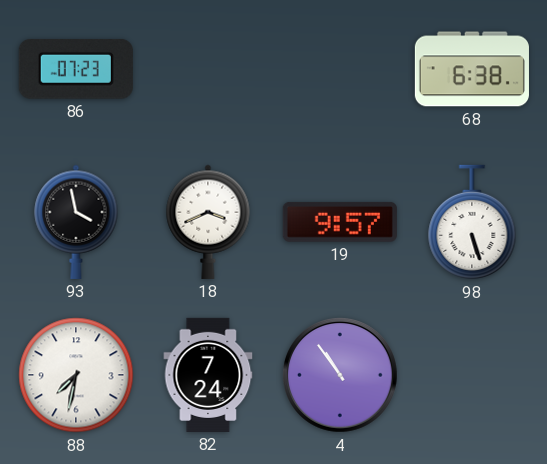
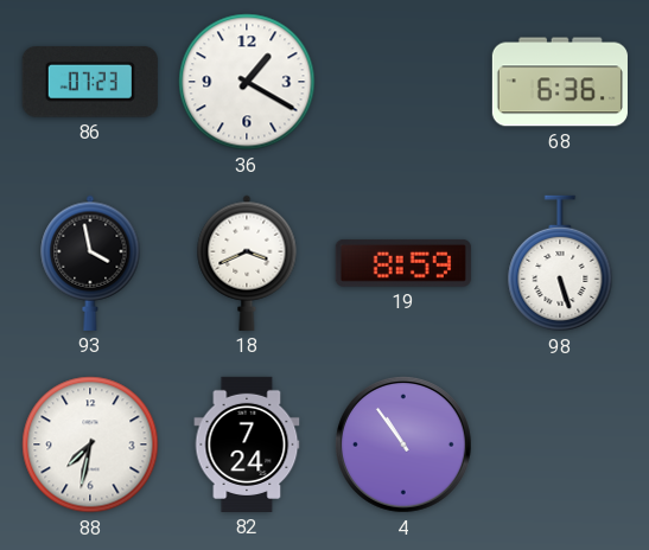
36: none -> 1:20 (247, 82)
68: 6:38 -> 6:36 (560, 82)
19: 9:57 -> 8:59 (403, 263)
